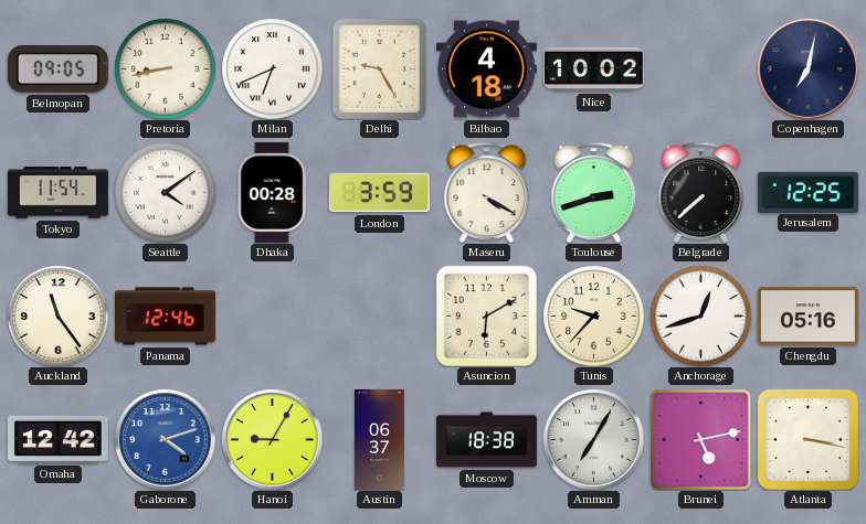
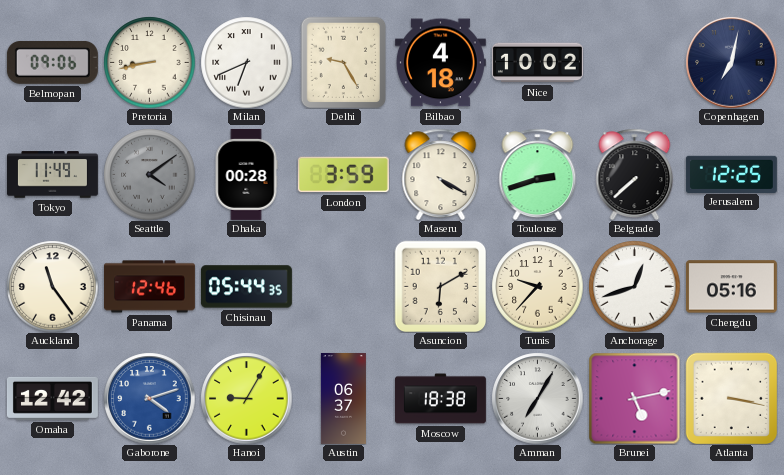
Belmopan: 09:05 -> 09:06 (52, 62)
Tokyo: 11:54 -> 11:49 (52, 175)
Seattle dial: white -> grey (149, 174)
Chisinau: none -> 05:44 (246, 287)
